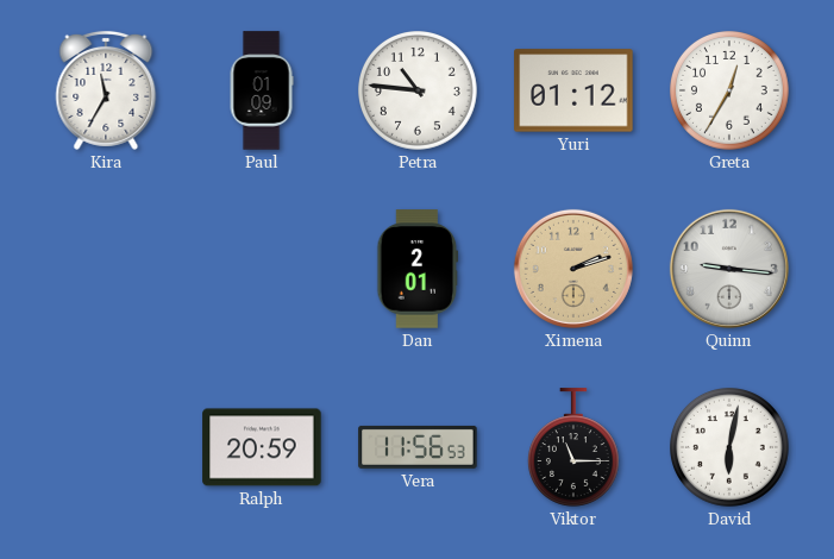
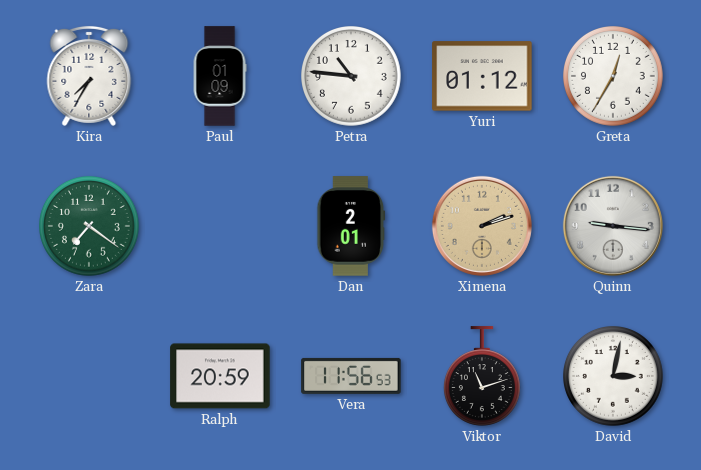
Kira: 11:35 -> 7:35 (89, 76)
Zara: none -> 7:21 (90, 227)
Viktor: 11:15 -> 11:12 (482, 376)
David: 6:02 -> 3:02 (614, 377)
